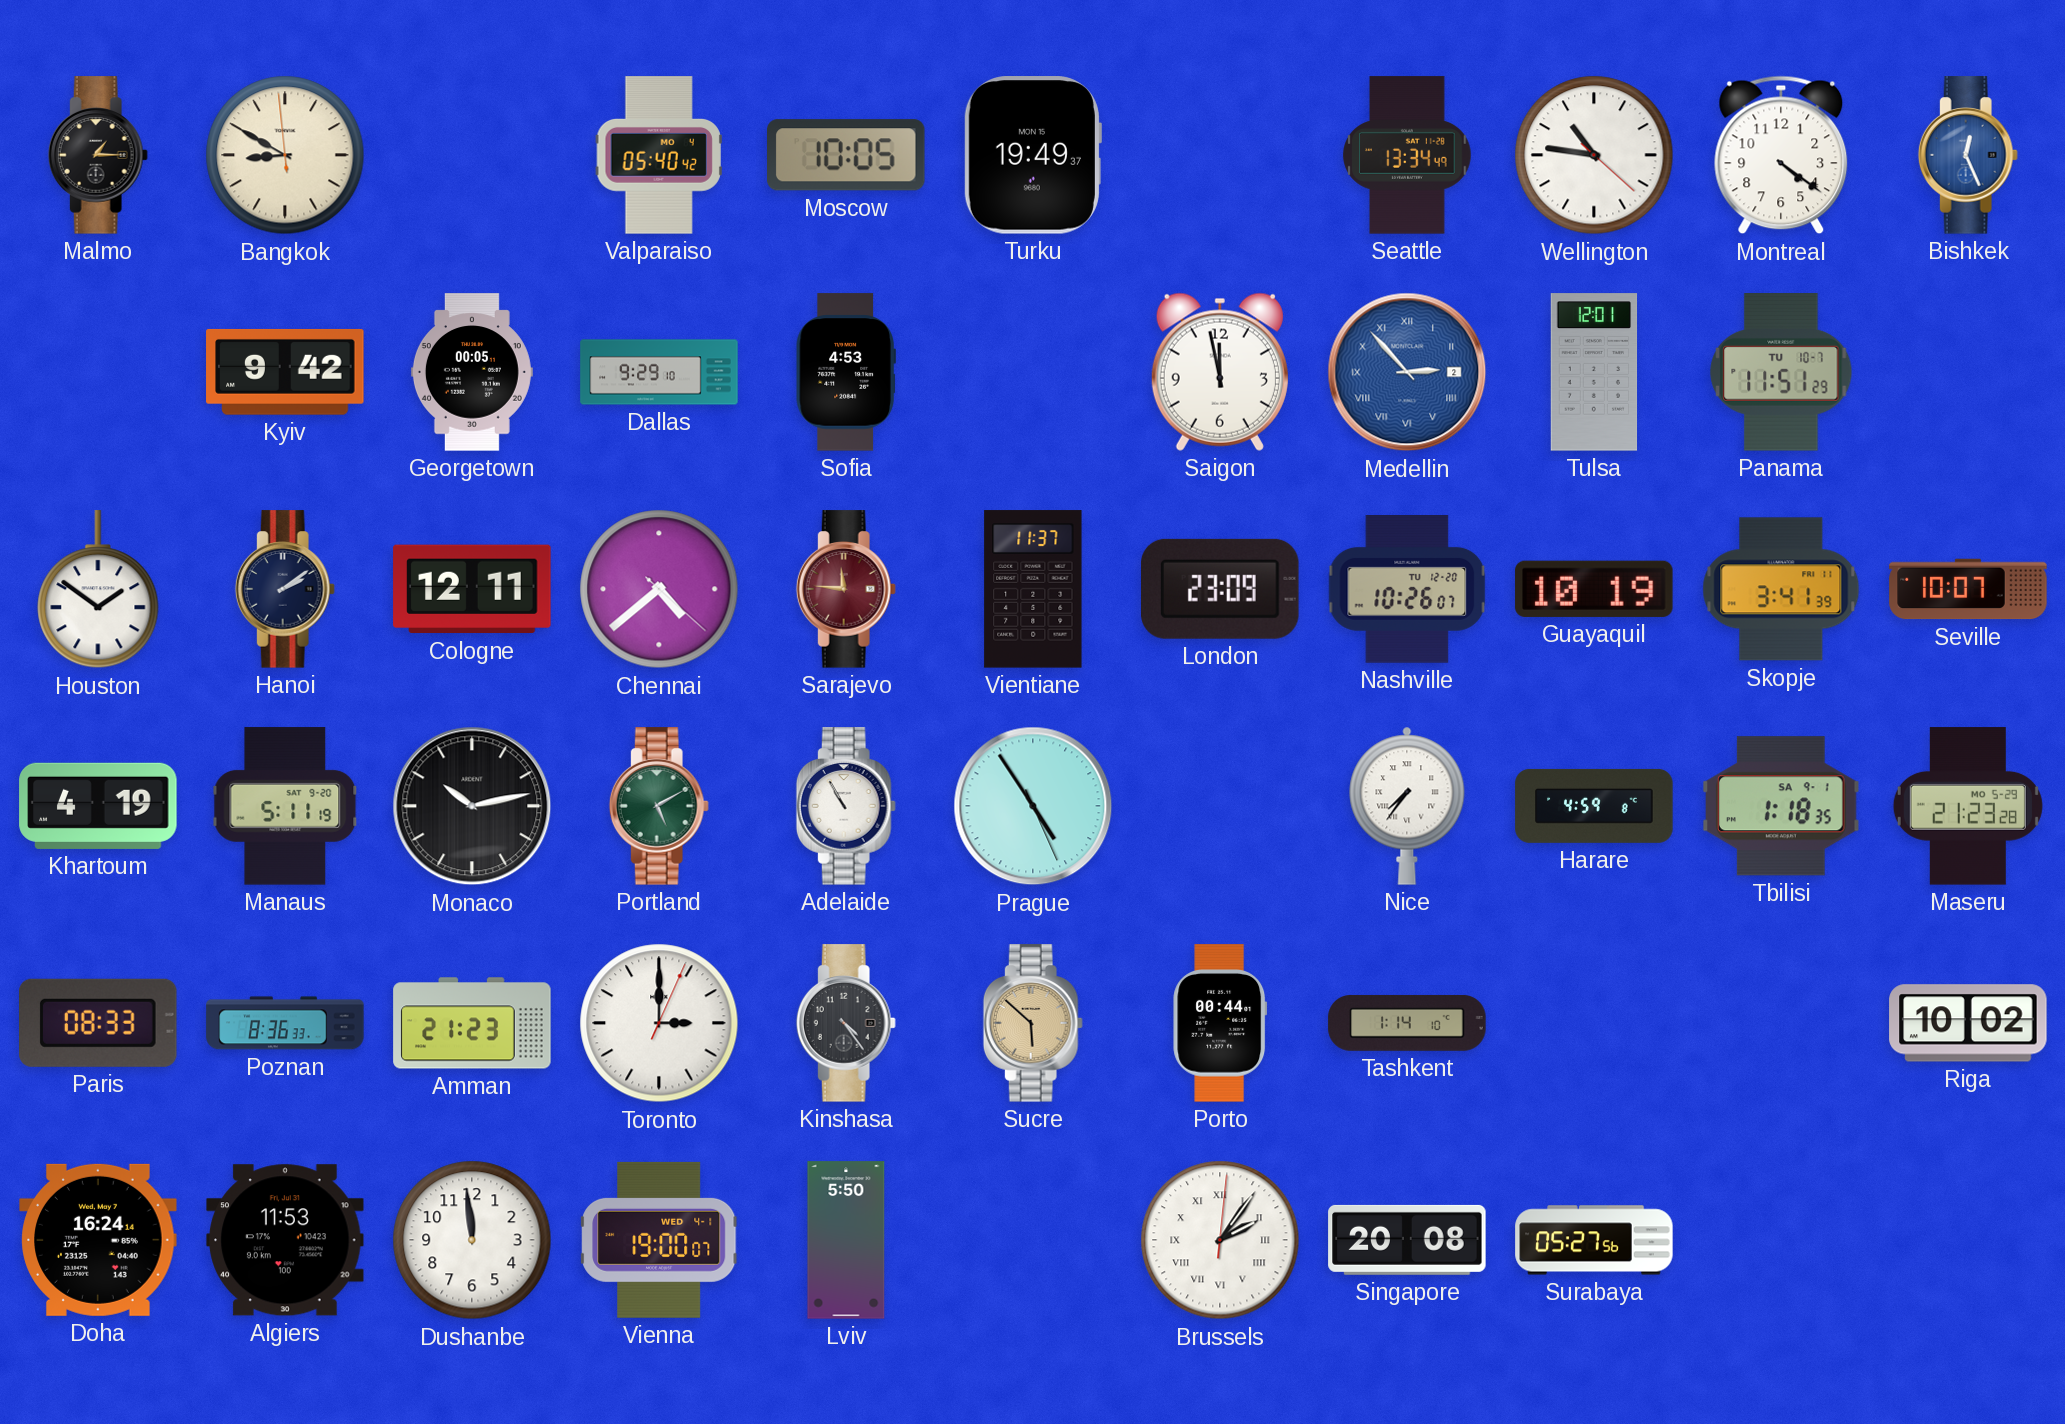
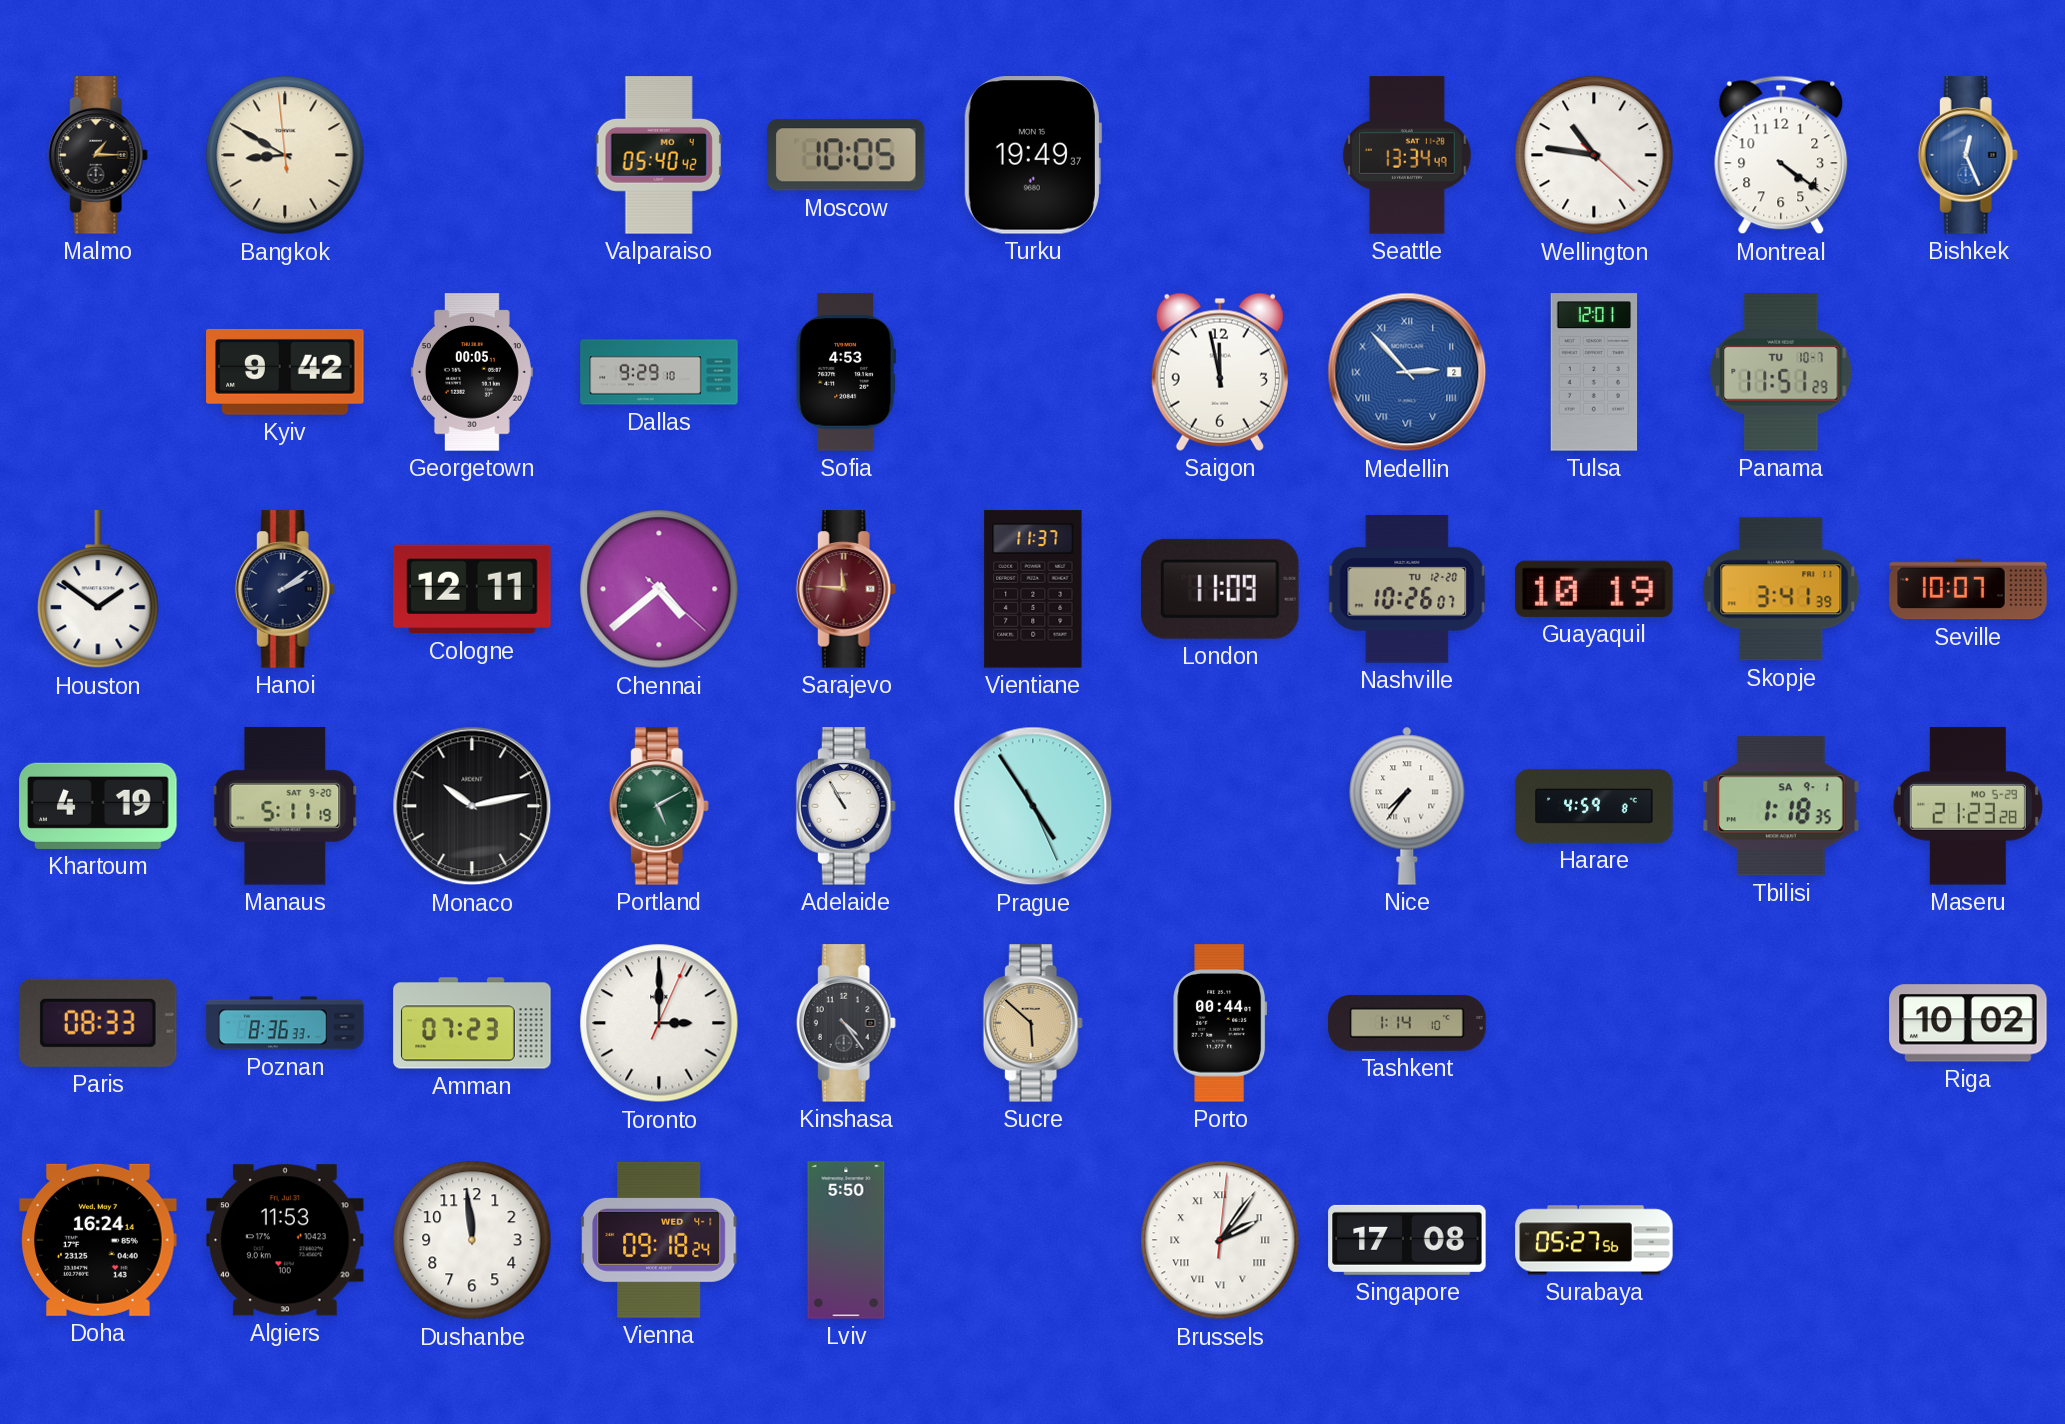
London: 23:09 -> 11:09 (1221, 589)
Amman: 21:23 -> 07:23 (472, 1023)
Vienna: 19:00 -> 09:18 (660, 1240)
Singapore: 20:08 -> 17:08 (1407, 1240)
